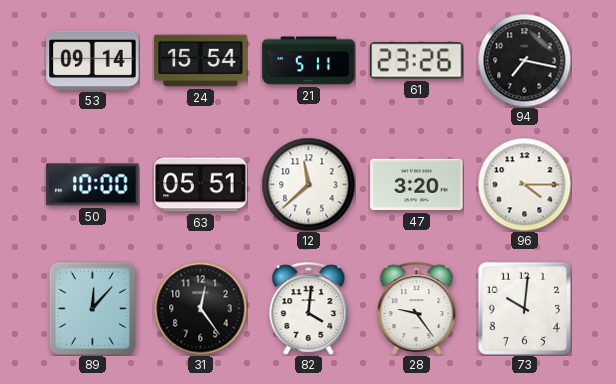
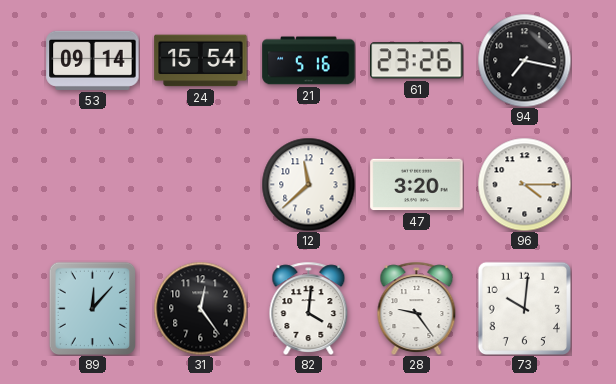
21: 5:11 -> 5:16 (309, 61)
50: 10:00 -> none (93, 185)
63: 05:51 -> none (201, 185)
